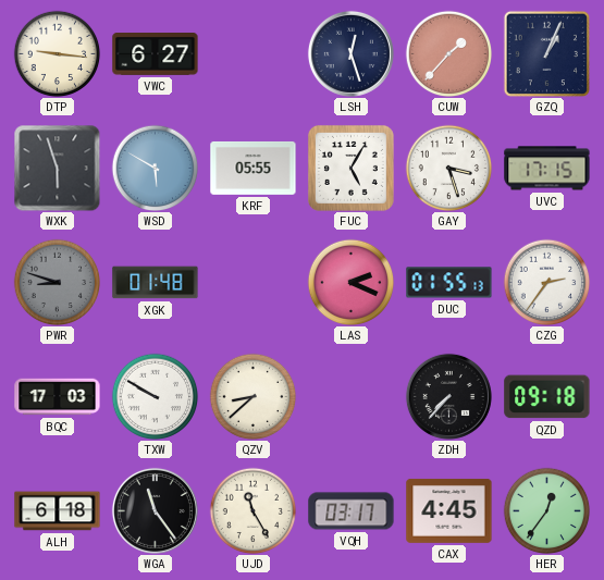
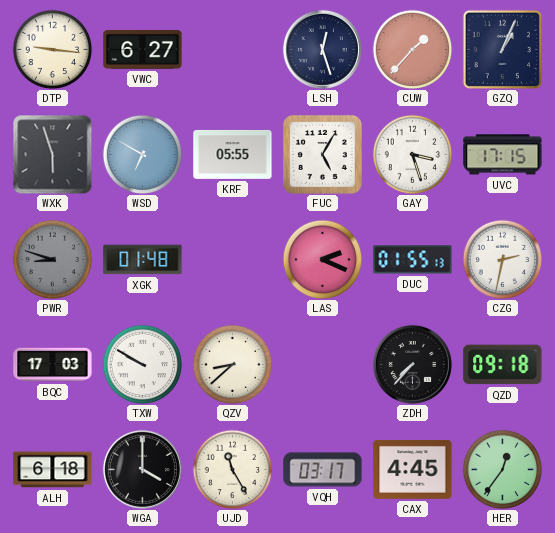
WSD: 5:50 -> 6:50 (142, 154)
CZG: 2:36 -> 2:32 (502, 259)
WGA: 11:24 -> 4:00 (142, 469)
